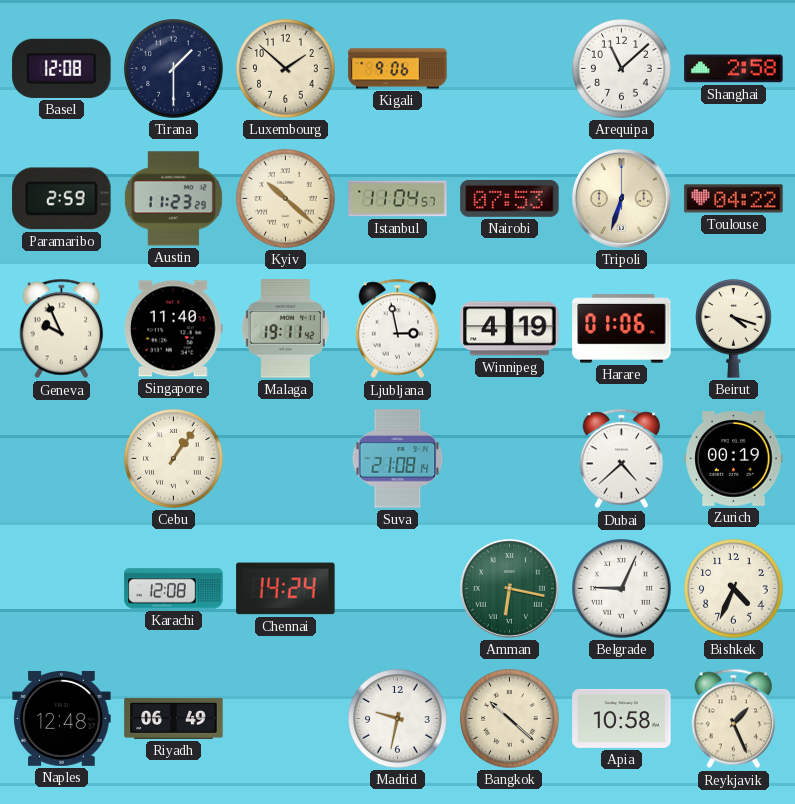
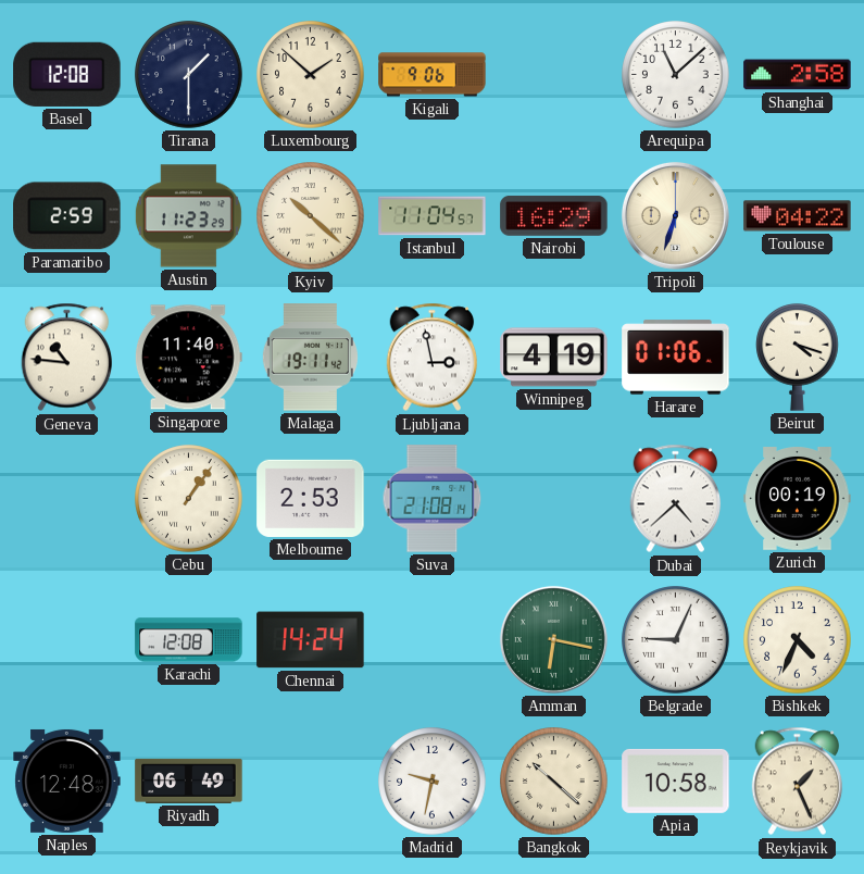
Nairobi: 07:53 -> 16:29 (554, 216)
Geneva: 9:56 -> 10:46 (67, 358)
Melbourne: none -> 2:53 (311, 498)
